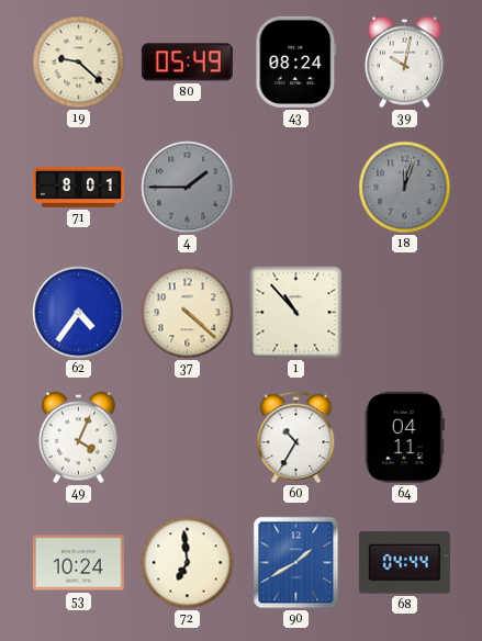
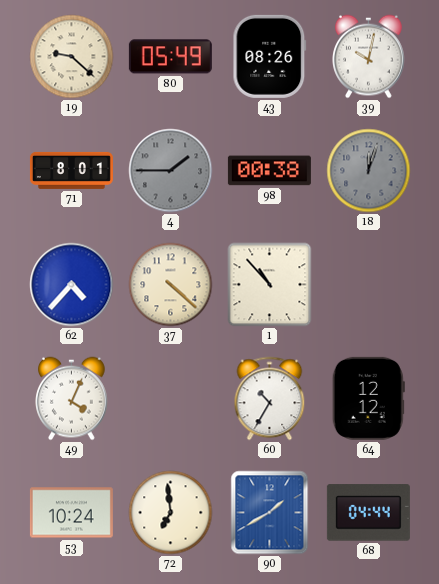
43: 08:24 -> 08:26 (270, 56)
98: none -> 00:38 (269, 171)
62: 4:36 -> 4:37 (72, 285)
64: 04:11 -> 12:12 (368, 398)
